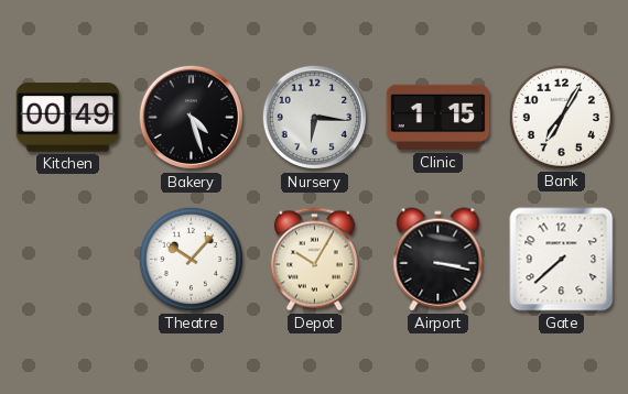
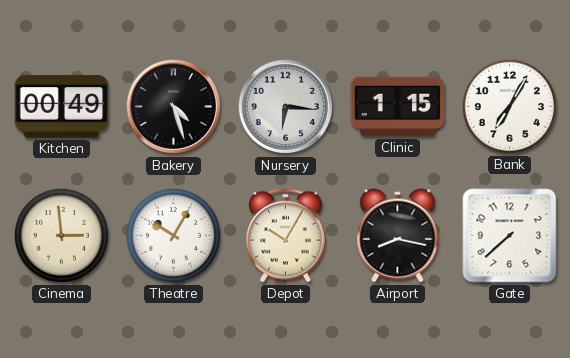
Cinema: none -> 2:59 (61, 235)
Theatre: 10:07 -> 10:05 (173, 235)
Airport: 3:17 -> 8:17 (398, 236)
